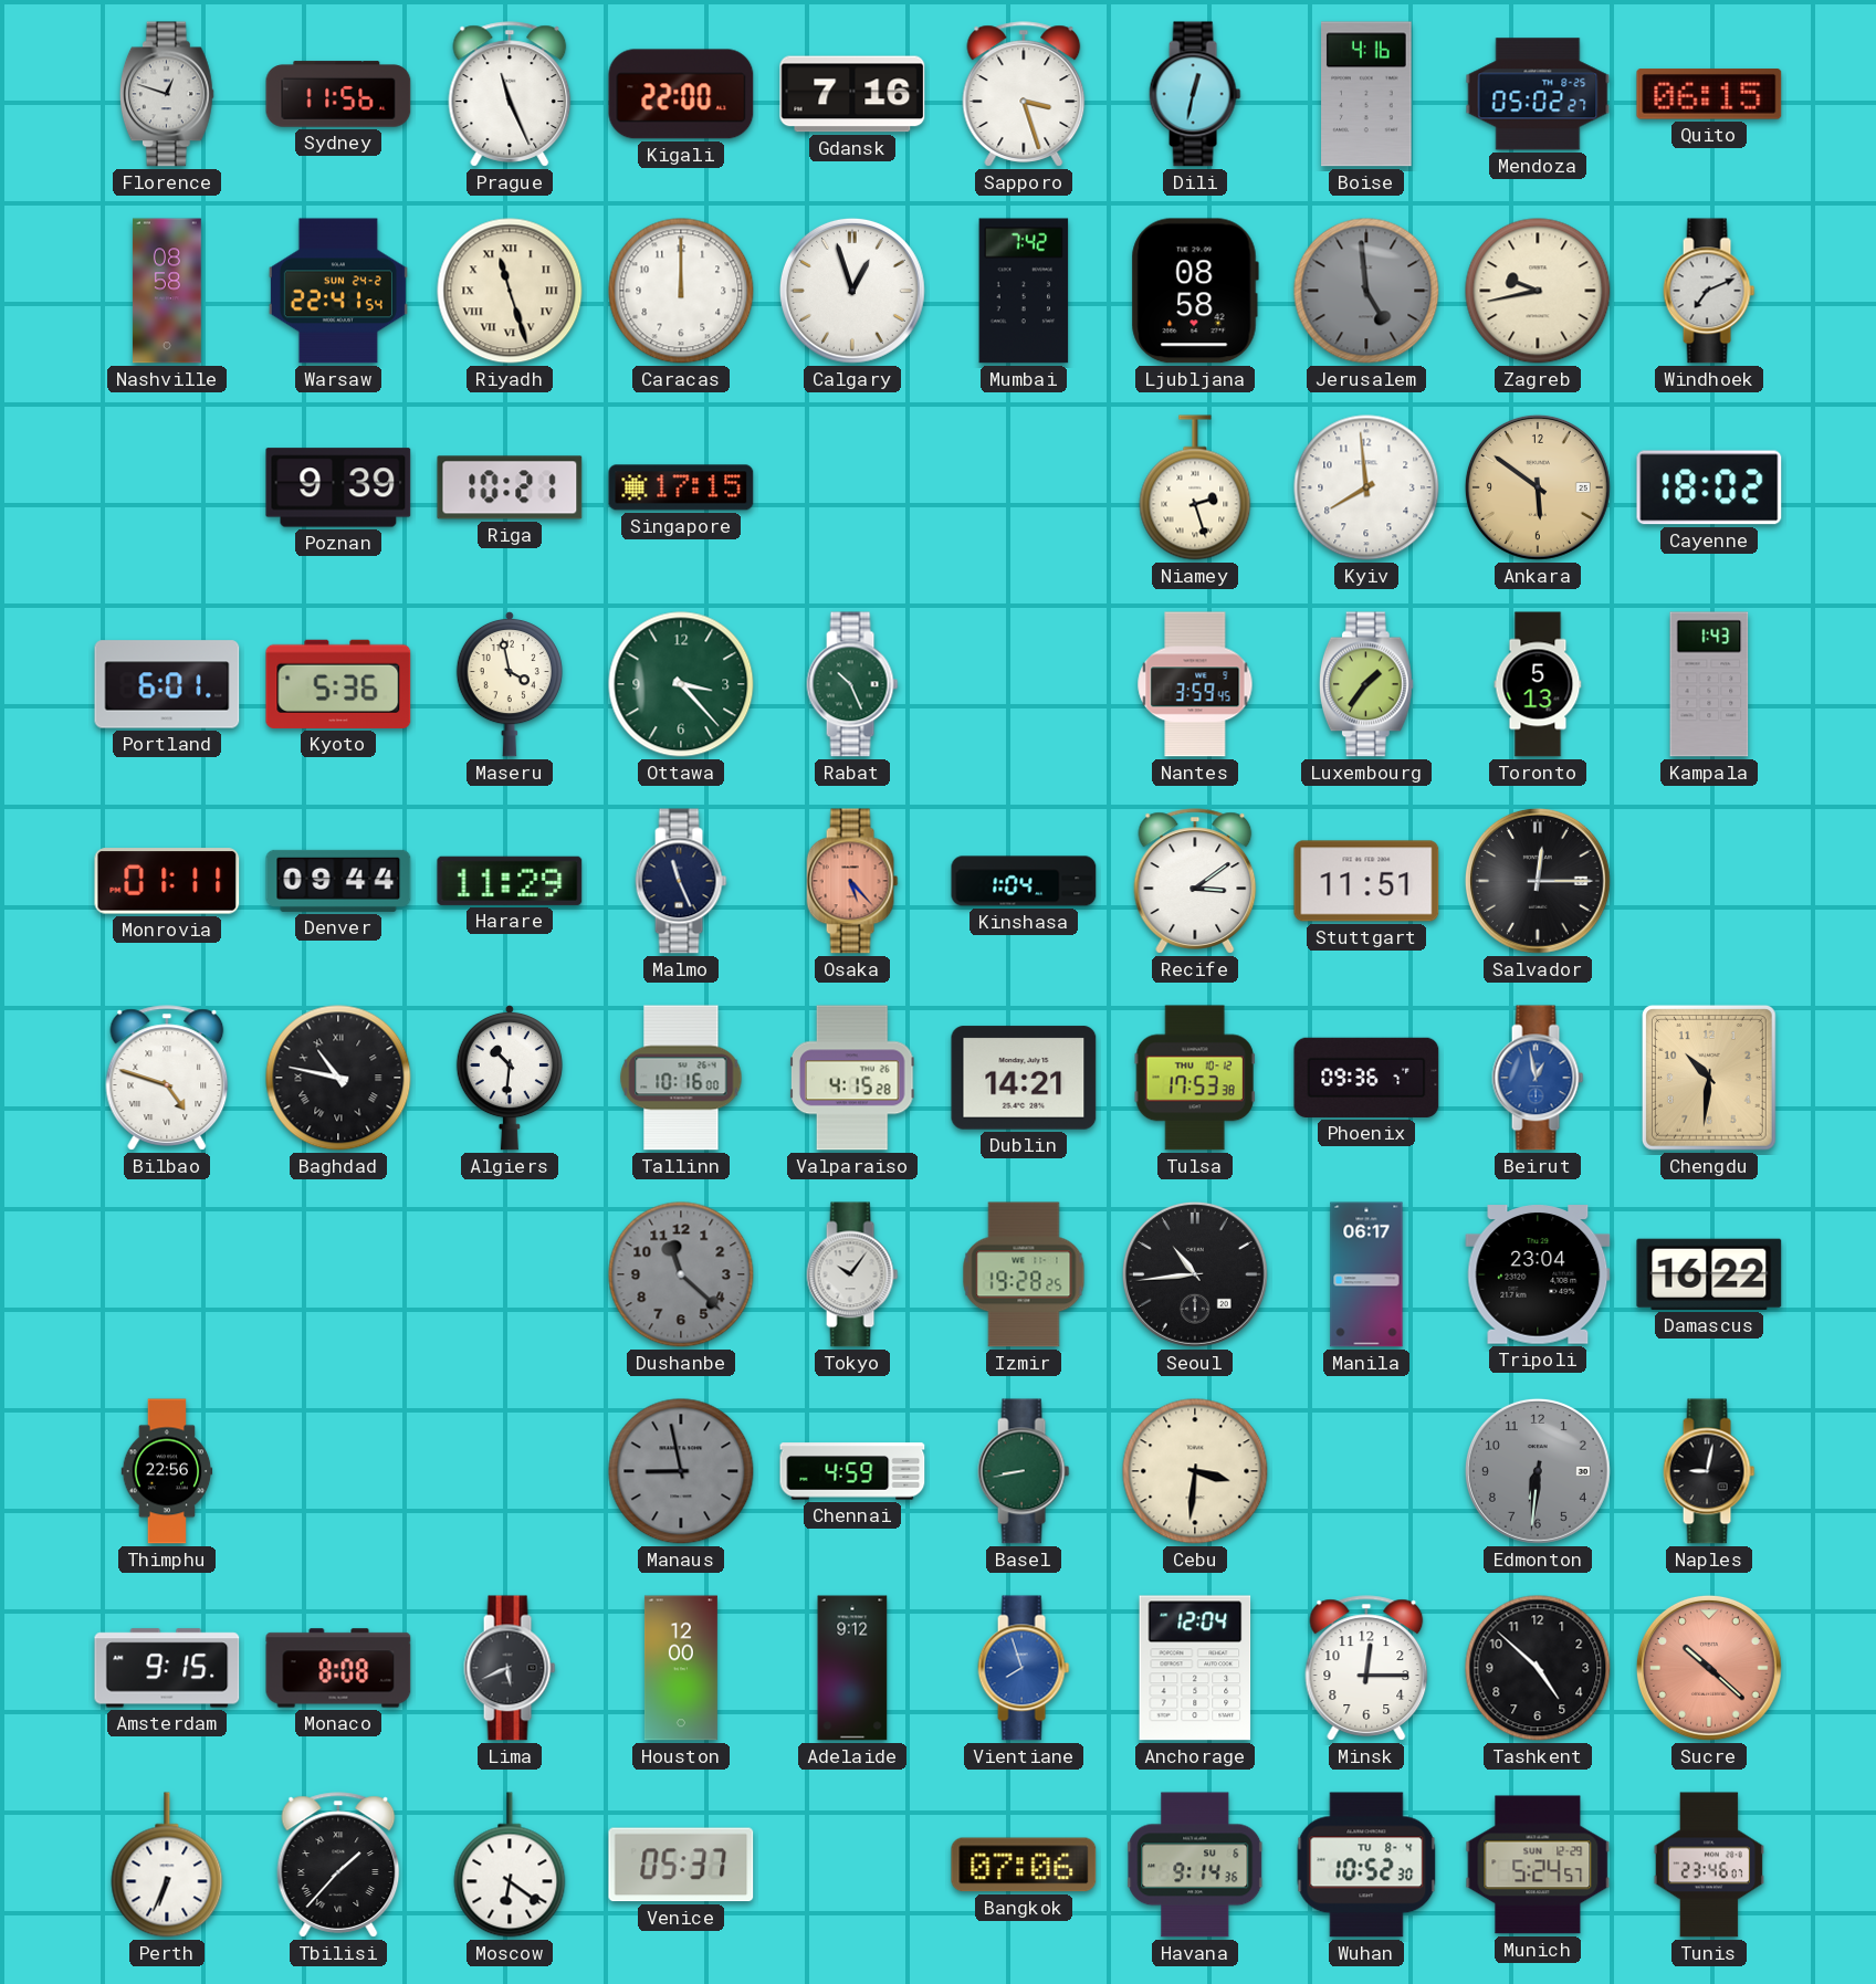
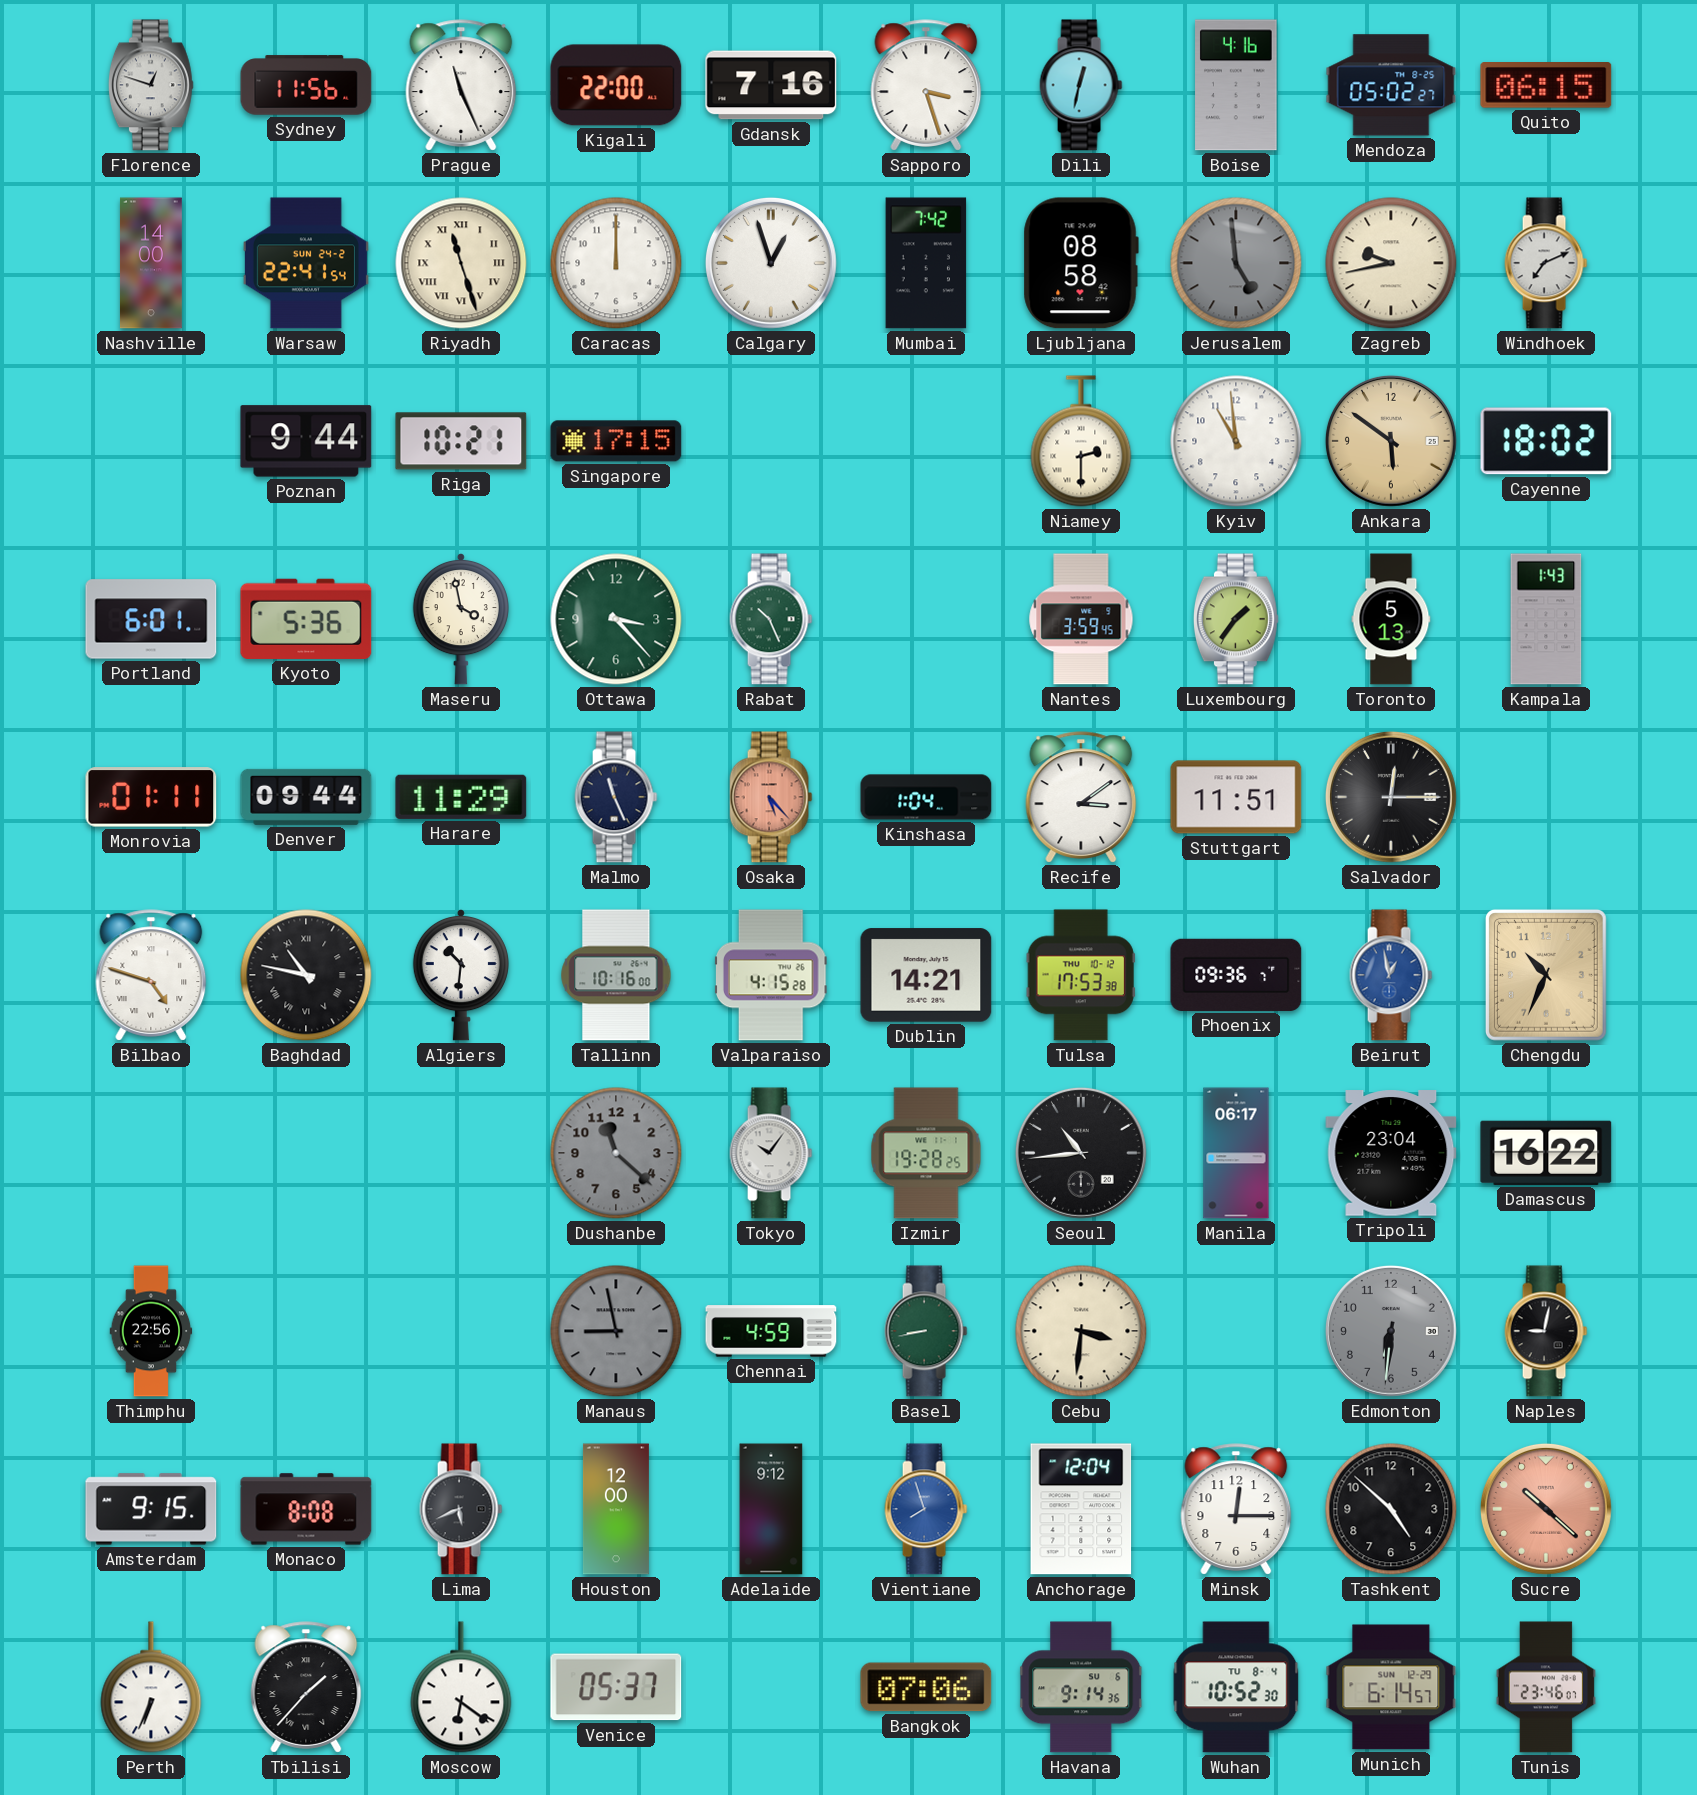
Nashville: 08:58 -> 14:00 (151, 263)
Poznan: 9:39 -> 9:44 (306, 441)
Niamey: 2:27 -> 2:30 (1081, 441)
Kyiv: 7:59 -> 10:59 (1236, 441)
Chengdu: 10:31 -> 10:34 (1546, 975)
Munich: 5:24 -> 6:14 (1391, 1687)
